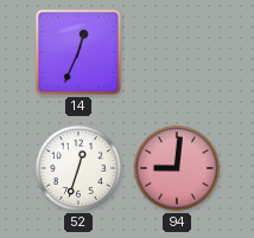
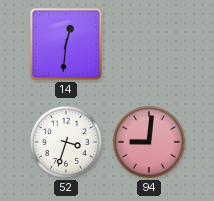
14: 12:34 -> 12:31 (66, 44)
52: 12:33 -> 3:33 (66, 142)
